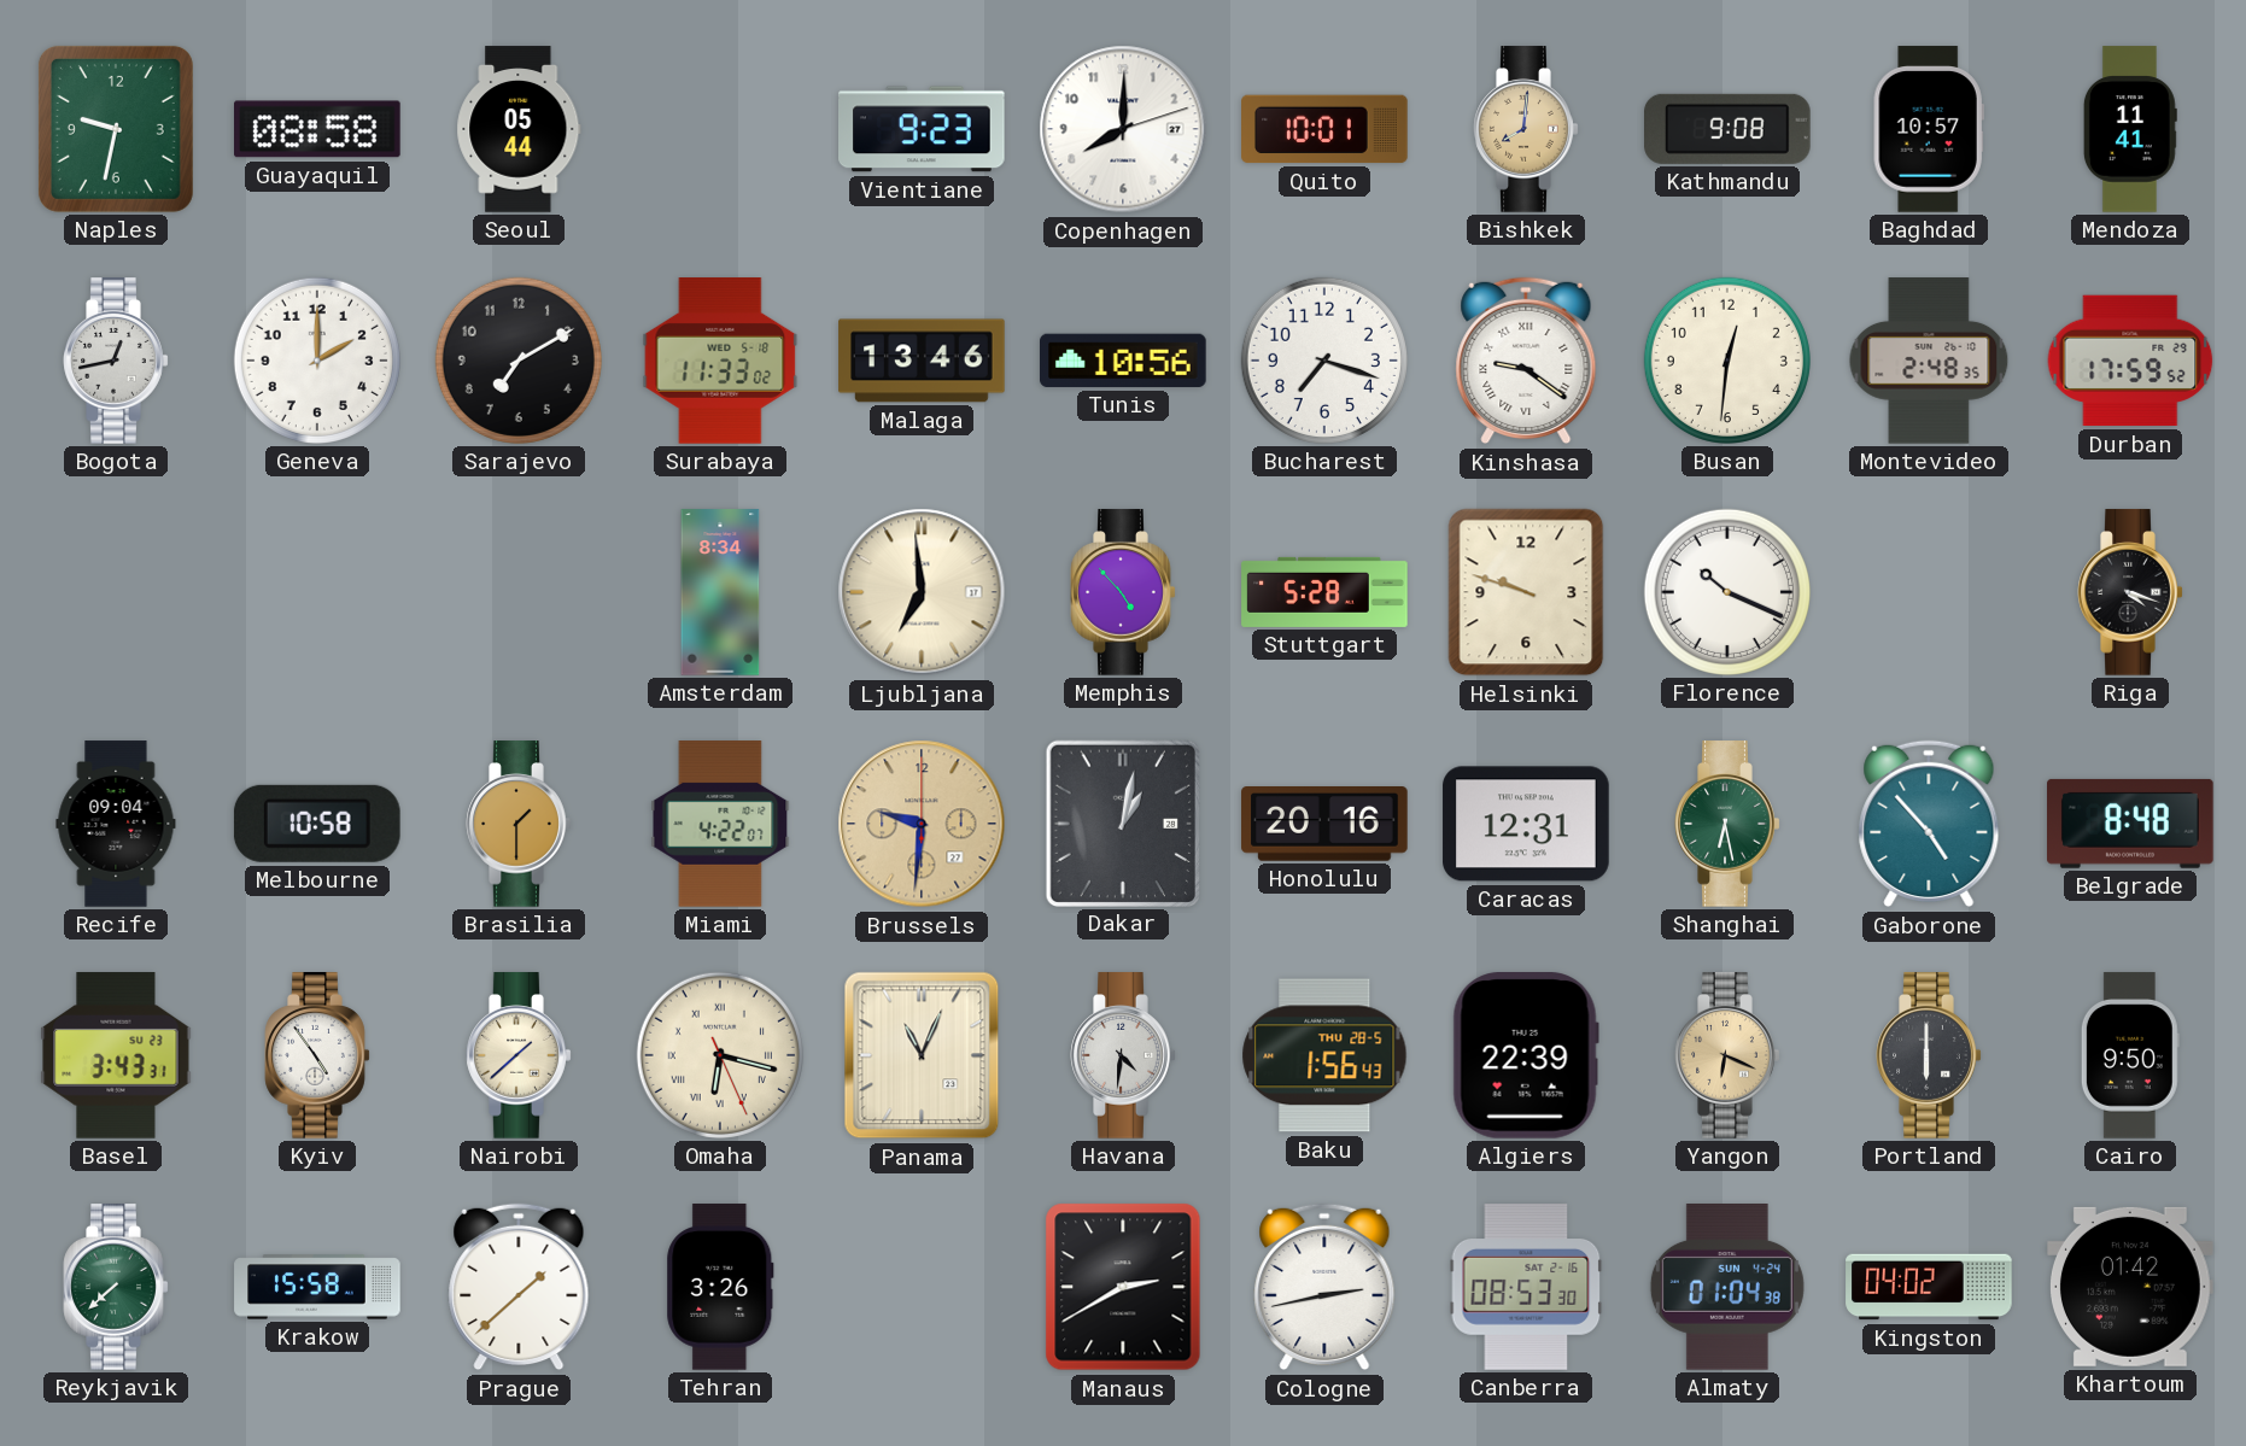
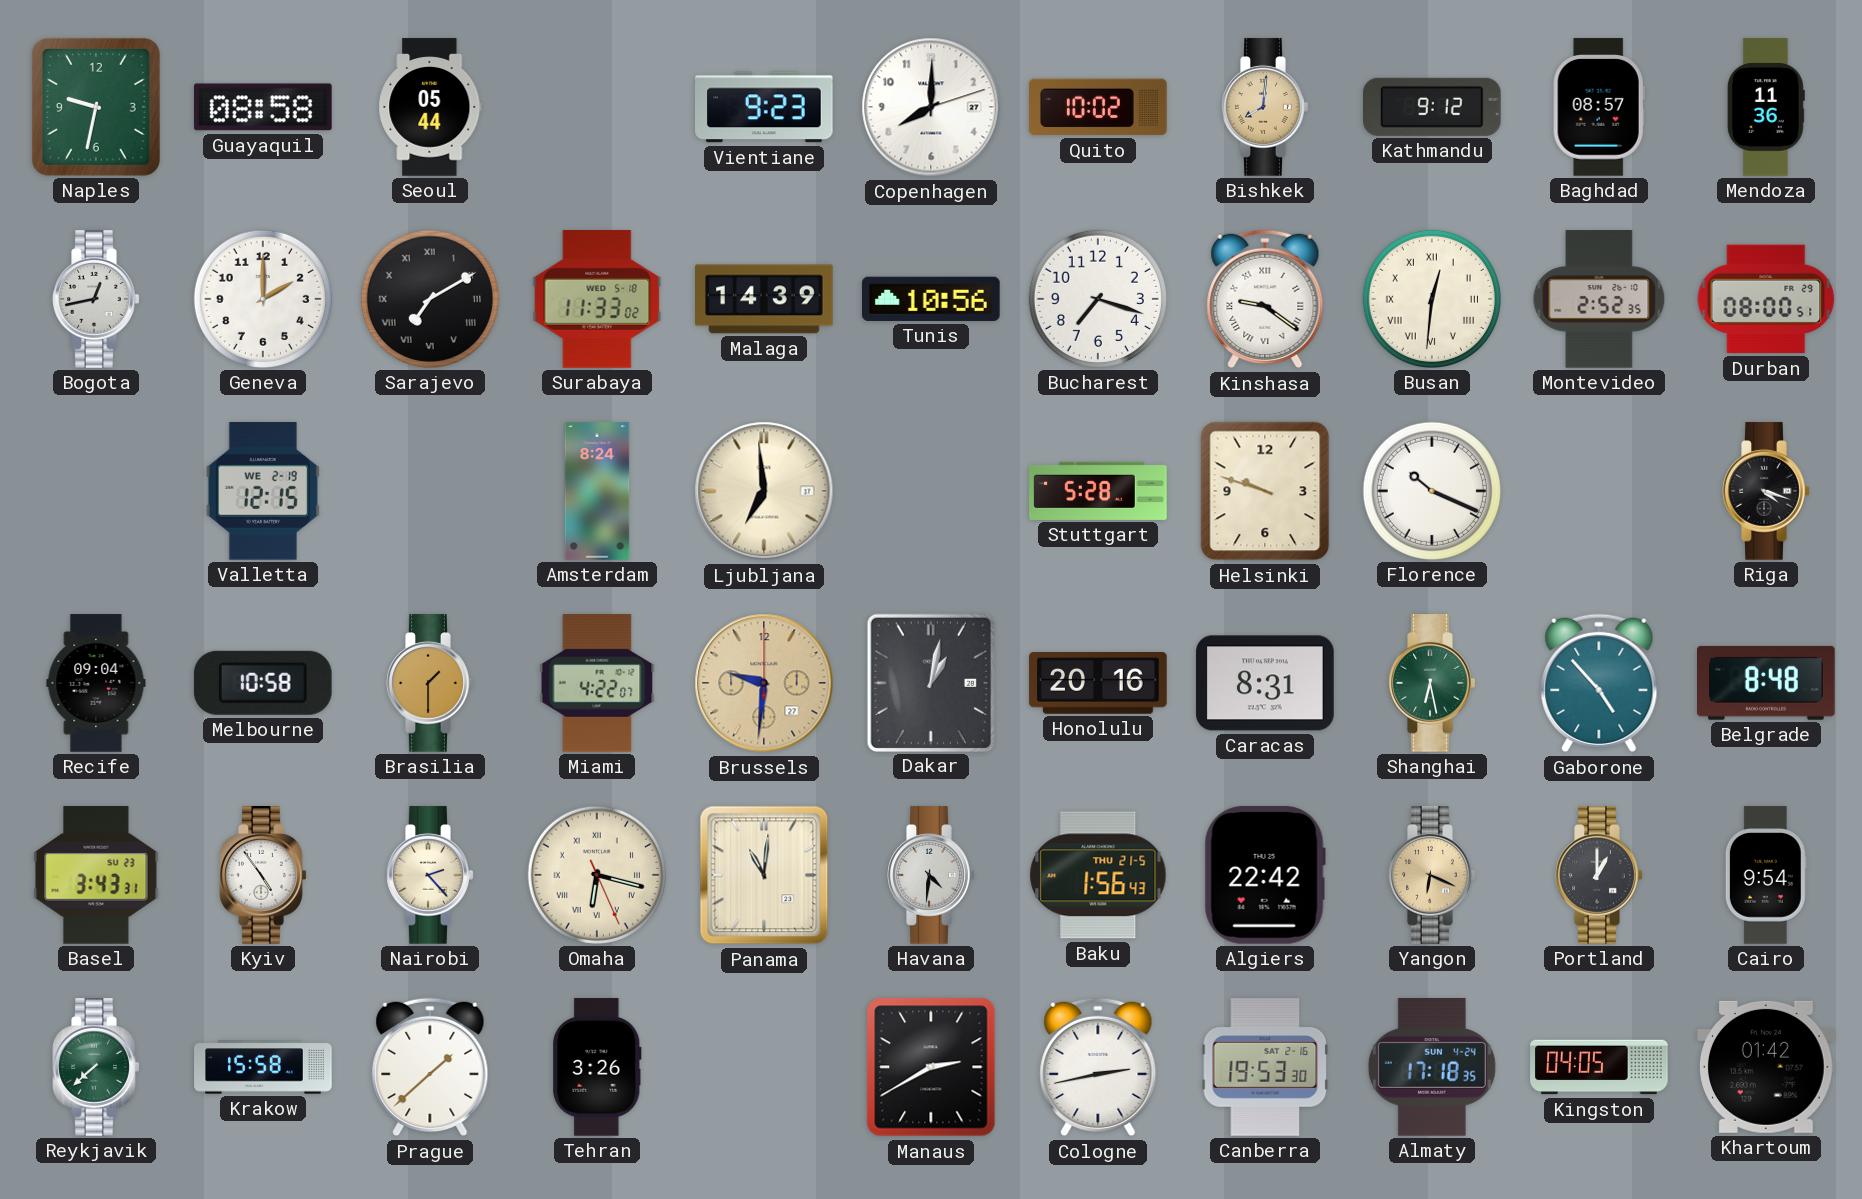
Quito: 10:01 -> 10:02 (1098, 107)
Kathmandu: 9:08 -> 9:12 (1433, 107)
Baghdad: 10:57 -> 08:57 (1599, 107)
Mendoza: 11:41 -> 11:36 (1766, 107)
Sarajevo numerals: Arabic -> Roman (430, 299)
Malaga: 13:46 -> 14:39 (764, 299)
Busan numerals: Arabic -> Roman (1432, 299)
Montevideo: 2:48 -> 2:52 (1599, 299)
Durban: 17:59 -> 08:00 (1766, 299)
Valletta: none -> 12:15 (263, 492)
Amsterdam: 8:34 -> 8:24 (597, 491)
Memphis: 4:53 -> none (1123, 592)
Caracas: 12:31 -> 8:31 (1265, 683)
Nairobi: 1:38 -> 2:23 (430, 875)
Panama: 11:04 -> 11:01 (764, 875)
Baku date: THU 28-5 -> THU 21-5 (1098, 875)
Algiers: 22:39 -> 22:42 (1265, 876)
Portland: 6:00 -> 1:00 (1599, 875)
Cairo: 9:50 -> 9:54 (1766, 875)
Canberra: 08:53 -> 19:53 (1265, 1067)
Almaty: 01:04 -> 17:18 (1432, 1068)
Kingston: 04:02 -> 04:05 (1599, 1067)
